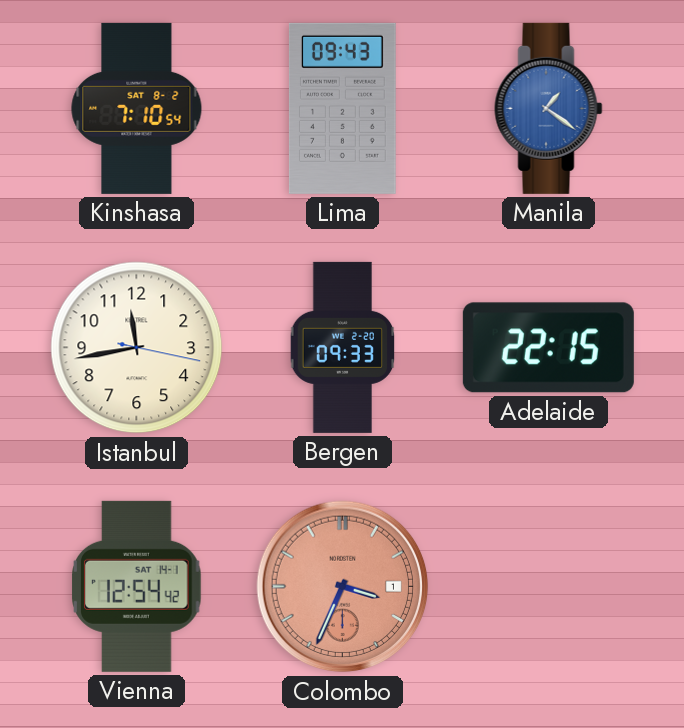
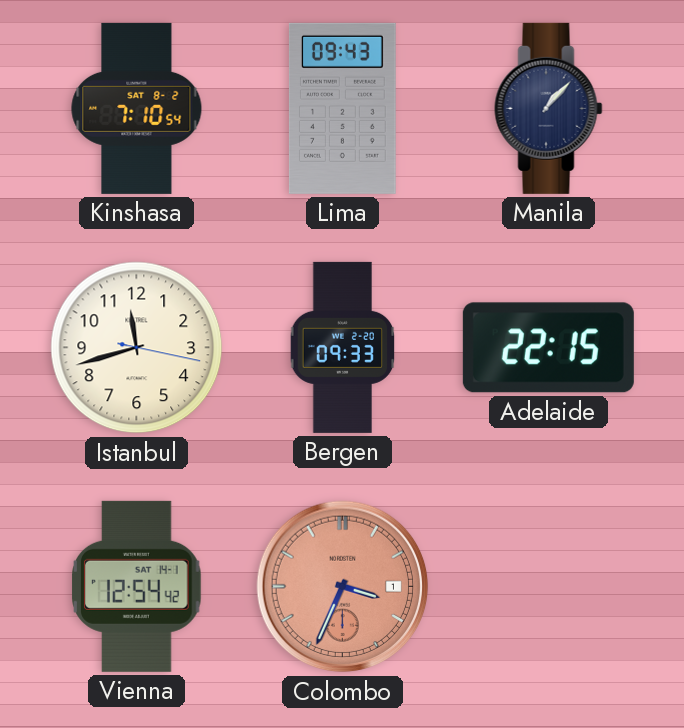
Manila: 1:21 -> 1:07 (549, 108)
Manila dial: blue -> navy (549, 108)
Istanbul: 11:43 -> 11:42 (137, 348)
